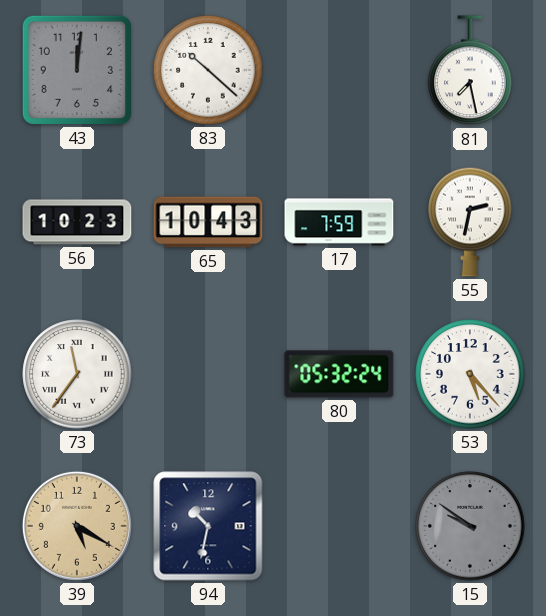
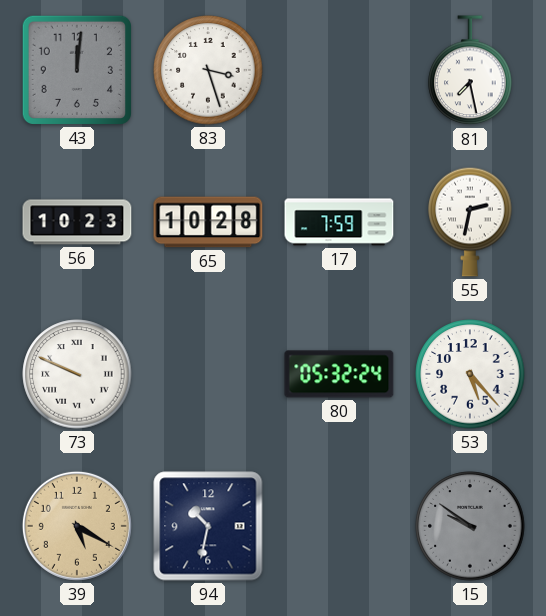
83: 10:22 -> 3:27 (208, 70)
65: 10:43 -> 10:28 (208, 222)
73: 11:36 -> 9:49 (77, 374)
